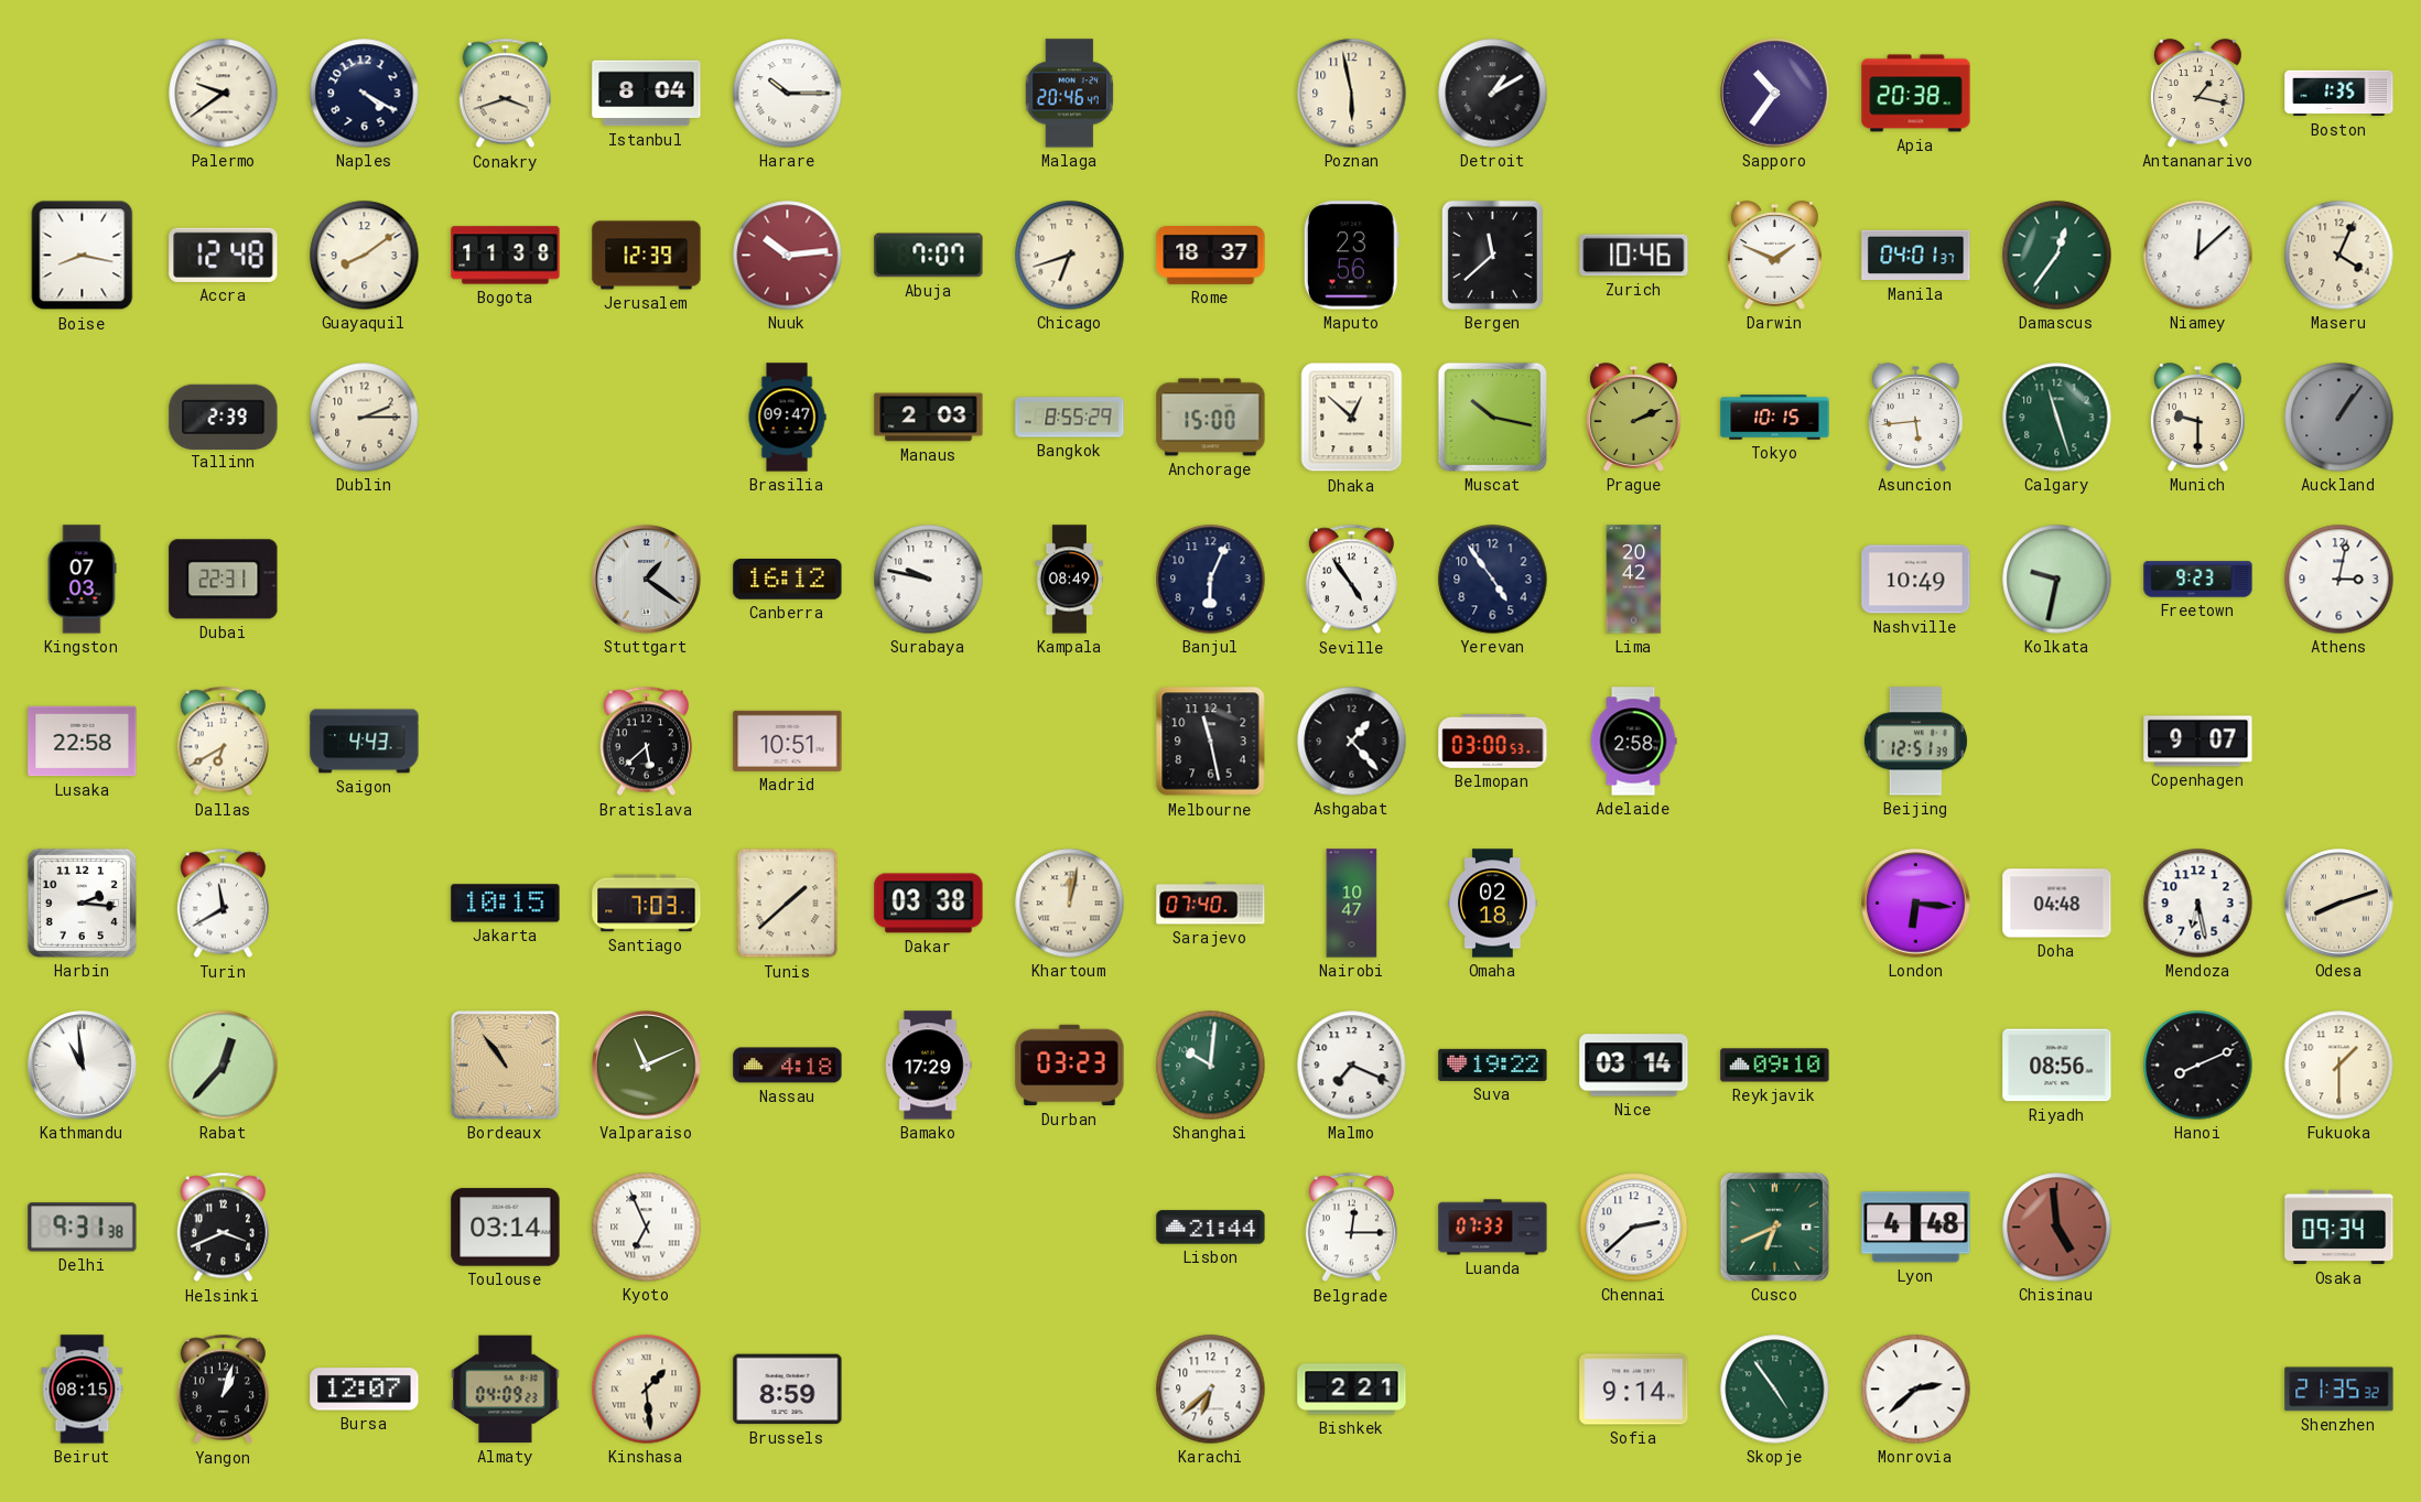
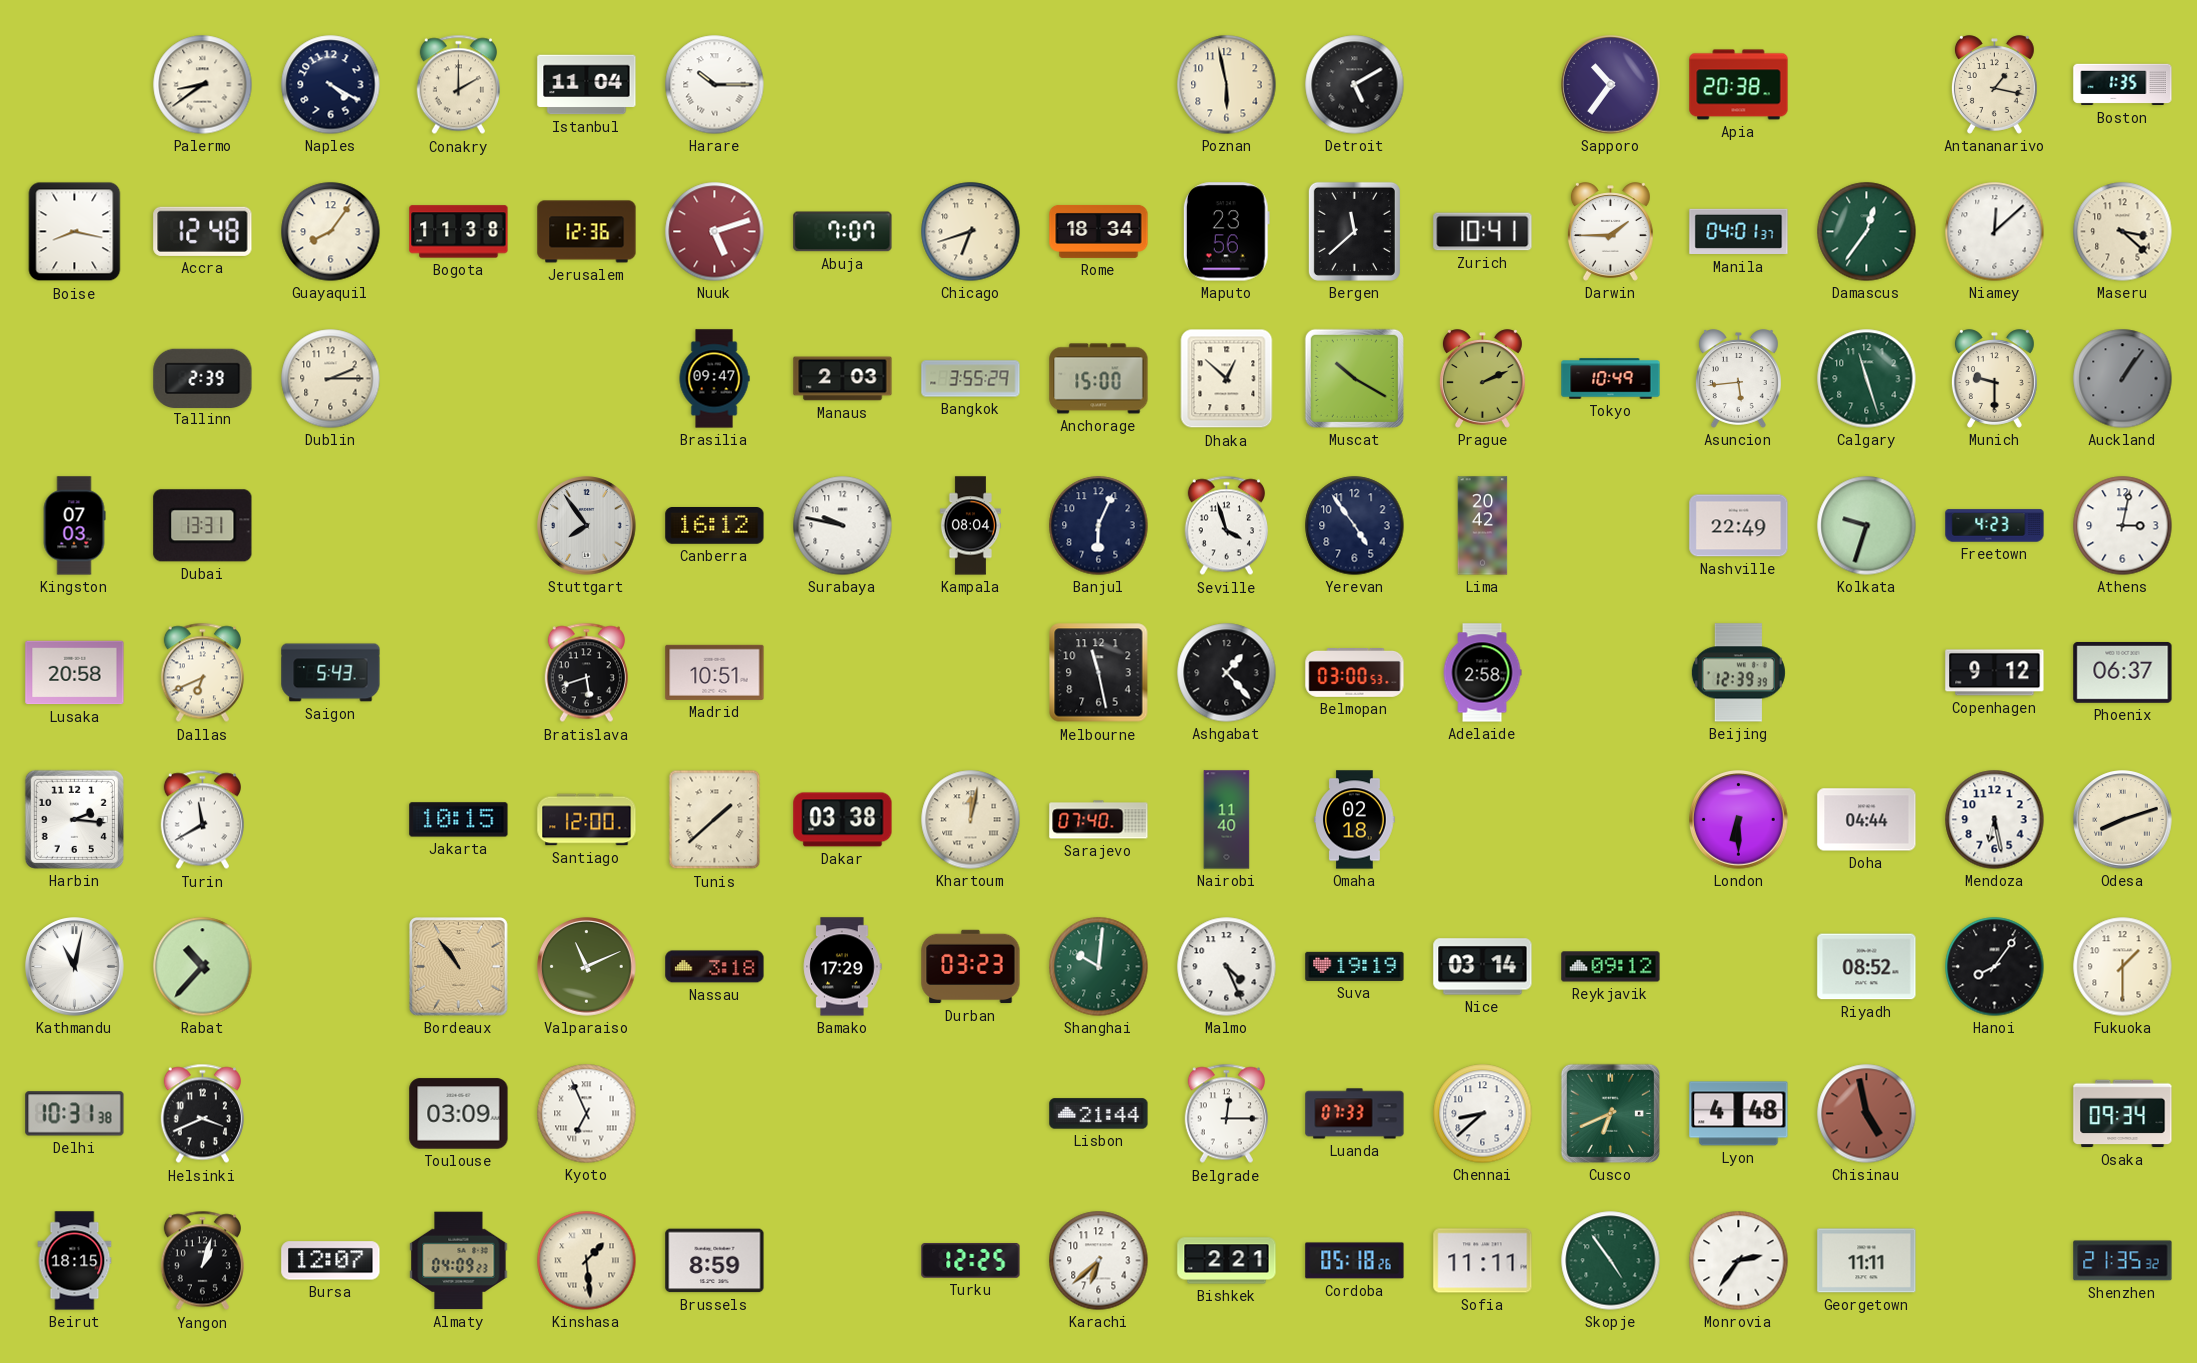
Palermo: 9:39 -> 8:39 (203, 85)
Conakry: 3:42 -> 2:00 (458, 85)
Istanbul: 8:04 -> 11:04 (587, 85)
Malaga: 20:46 -> none (1069, 94)
Detroit: 1:10 -> 5:10 (1355, 85)
Guayaquil: 8:09 -> 8:06 (331, 232)
Jerusalem: 12:39 -> 12:36 (587, 232)
Nuuk: 10:14 -> 5:12 (715, 232)
Rome: 18:37 -> 18:34 (1099, 231)
Zurich: 10:46 -> 10:41 (1483, 232)
Darwin: 1:49 -> 1:45 (1610, 232)
Maseru: 4:04 -> 3:22 (2123, 232)
Bangkok: 8:55 -> 3:55 (971, 379)
Muscat: 10:17 -> 10:20 (1354, 378)
Tokyo: 10:15 -> 10:49 (1611, 379)
Dubai: 22:31 -> 13:31 (203, 526)
Stuttgart: 1:21 -> 7:54 (587, 526)
Kampala: 08:49 -> 08:04 (970, 526)
Seville: 4:54 -> 3:57 (1226, 526)
Nashville: 10:49 -> 22:49 (1739, 526)
Kolkata: 9:32 -> 9:33 (1867, 526)
Freetown: 9:23 -> 4:23 (1995, 526)
Lusaka: 22:58 -> 20:58 (75, 673)
Dallas: 6:40 -> 6:41 (202, 673)
Saigon: 4:43 -> 5:43 (331, 673)
Bratislava: 5:38 -> 5:42 (586, 673)
Beijing: 12:51 -> 12:39 (1738, 673)
Copenhagen: 9:07 -> 9:12 (1995, 673)
Phoenix: none -> 06:37 (2123, 672)
Santiago: 7:03 -> 12:00 (587, 820)
Nairobi: 10:47 -> 11:40 (1227, 820)
London: 6:16 -> 6:30 (1739, 820)
Doha: 04:48 -> 04:44 (1867, 820)
Kathmandu: 10:59 -> 11:02 (75, 967)
Rabat: 12:37 -> 10:37 (203, 967)
Nassau: 4:18 -> 3:18 (715, 967)
Malmo: 7:19 -> 4:26 (1227, 967)
Suva: 19:22 -> 19:19 (1355, 966)
Reykjavik: 09:10 -> 09:12 (1611, 967)
Riyadh: 08:56 -> 08:52 (1867, 967)
Hanoi: 8:11 -> 8:06 (1995, 967)
Delhi: 9:31 -> 10:31 (75, 1114)
Toulouse: 03:14 -> 03:09 (459, 1114)
Chennai: 2:38 -> 8:38 (1483, 1114)
Chisinau: 4:59 -> 4:58 (1867, 1114)
Beirut: 08:15 -> 18:15 (75, 1261)
Turku: none -> 12:25 (971, 1261)
Cordoba: none -> 05:18 (1355, 1261)
Sofia: 9:14 -> 11:11 (1483, 1261)
Monrovia: 2:38 -> 2:36 (1739, 1261)
Georgetown: none -> 11:11 (1867, 1261)
